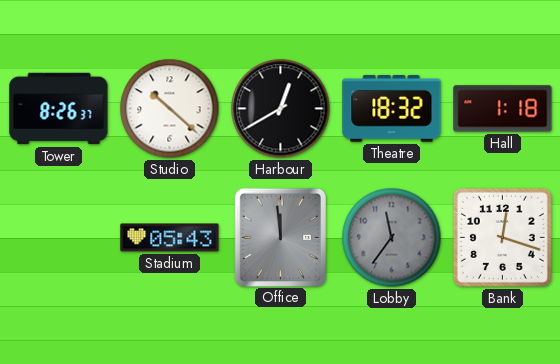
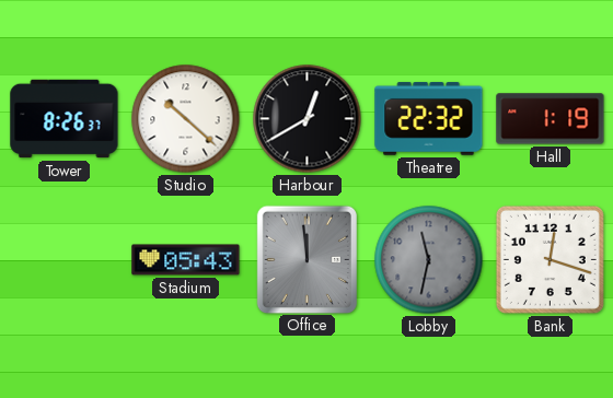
Theatre: 18:32 -> 22:32 (429, 119)
Hall: 1:18 -> 1:19 (551, 119)
Lobby: 11:36 -> 11:32 (429, 260)
